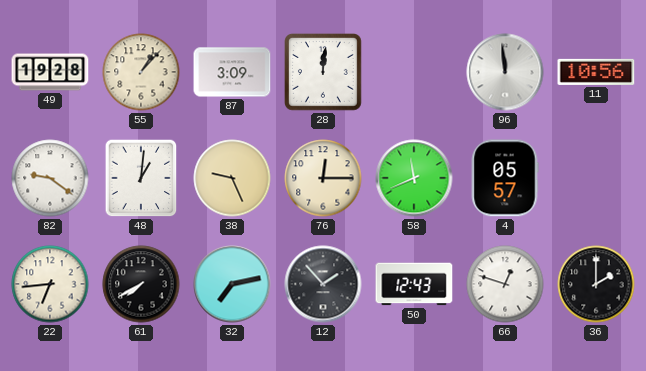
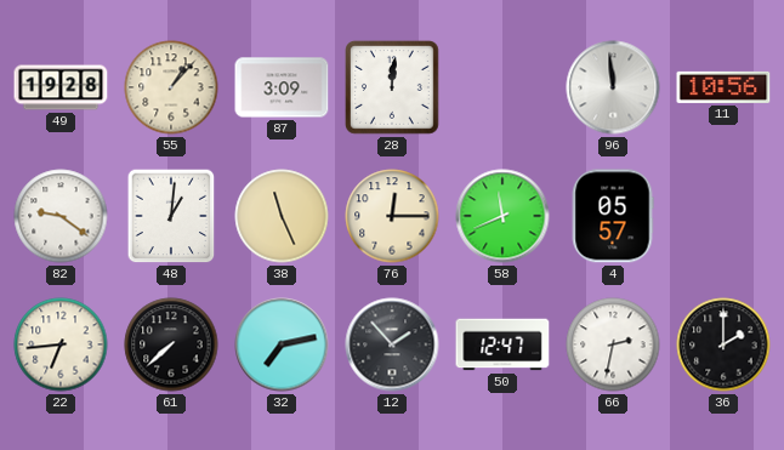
38: 9:26 -> 11:26 (282, 216)
61: 7:40 -> 7:38 (171, 344)
50: 12:43 -> 12:47 (502, 344)
66: 12:48 -> 2:32 (613, 344)
